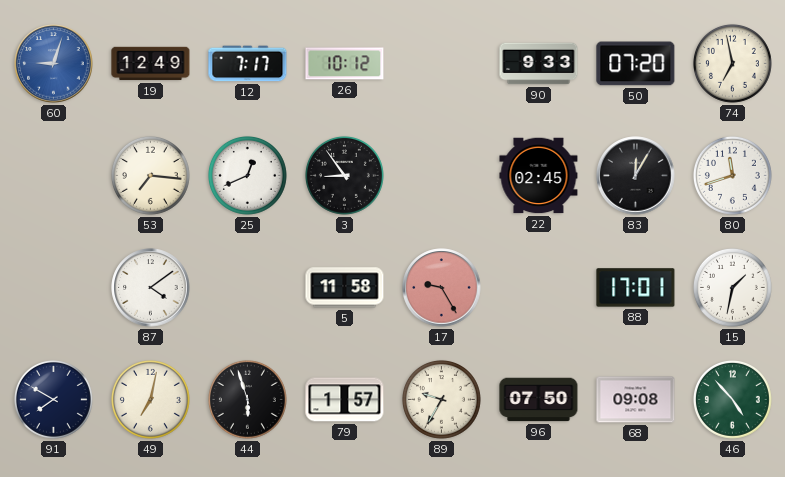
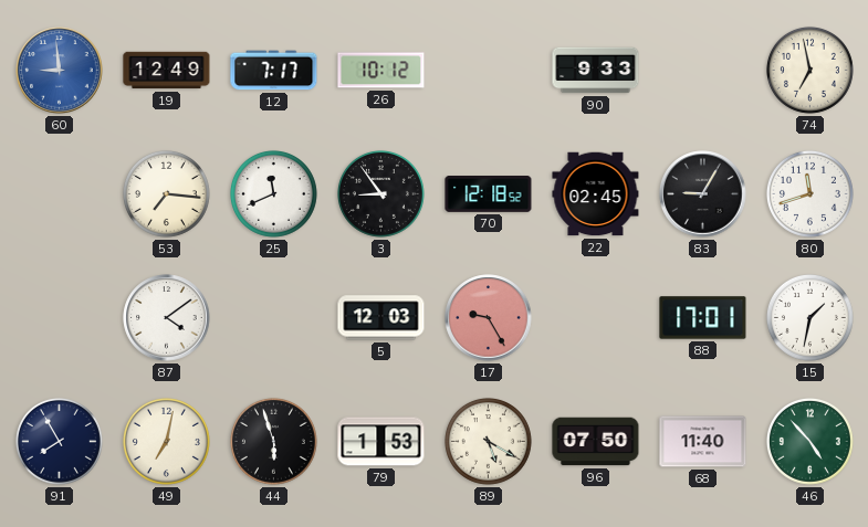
60: 9:03 -> 8:59 (60, 71)
50: 07:20 -> none (636, 64)
25: 12:41 -> 11:41 (273, 193)
70: none -> 12:18 (489, 194)
83: 12:05 -> 9:05 (703, 194)
5: 11:58 -> 12:03 (381, 318)
91: 7:50 -> 7:55 (59, 441)
79: 1:57 -> 1:53 (381, 442)
89: 9:35 -> 5:20 (488, 441)
68: 09:08 -> 11:40 (703, 442)
